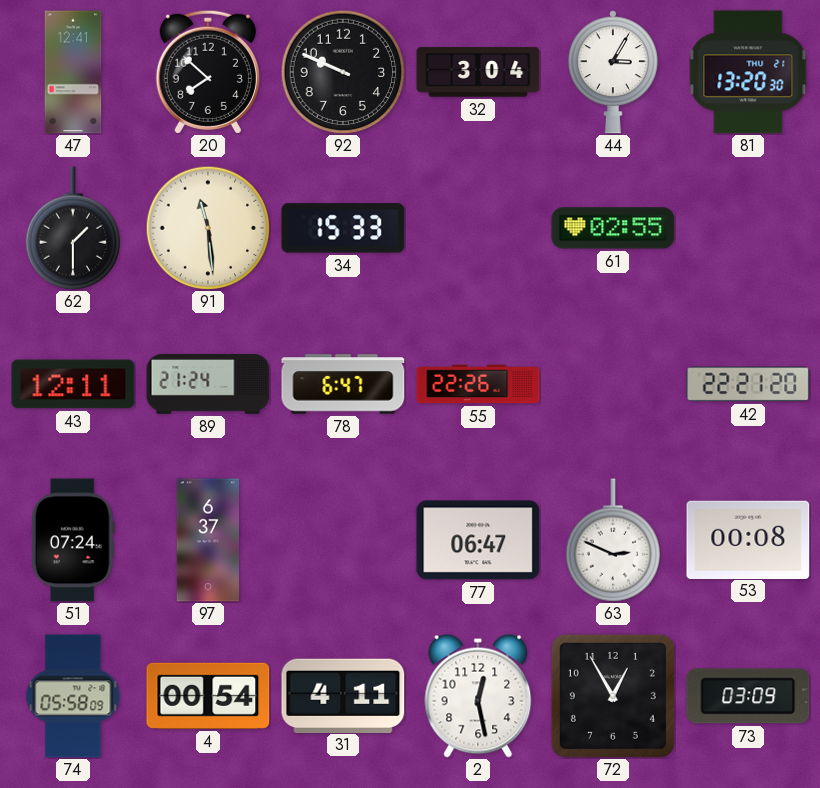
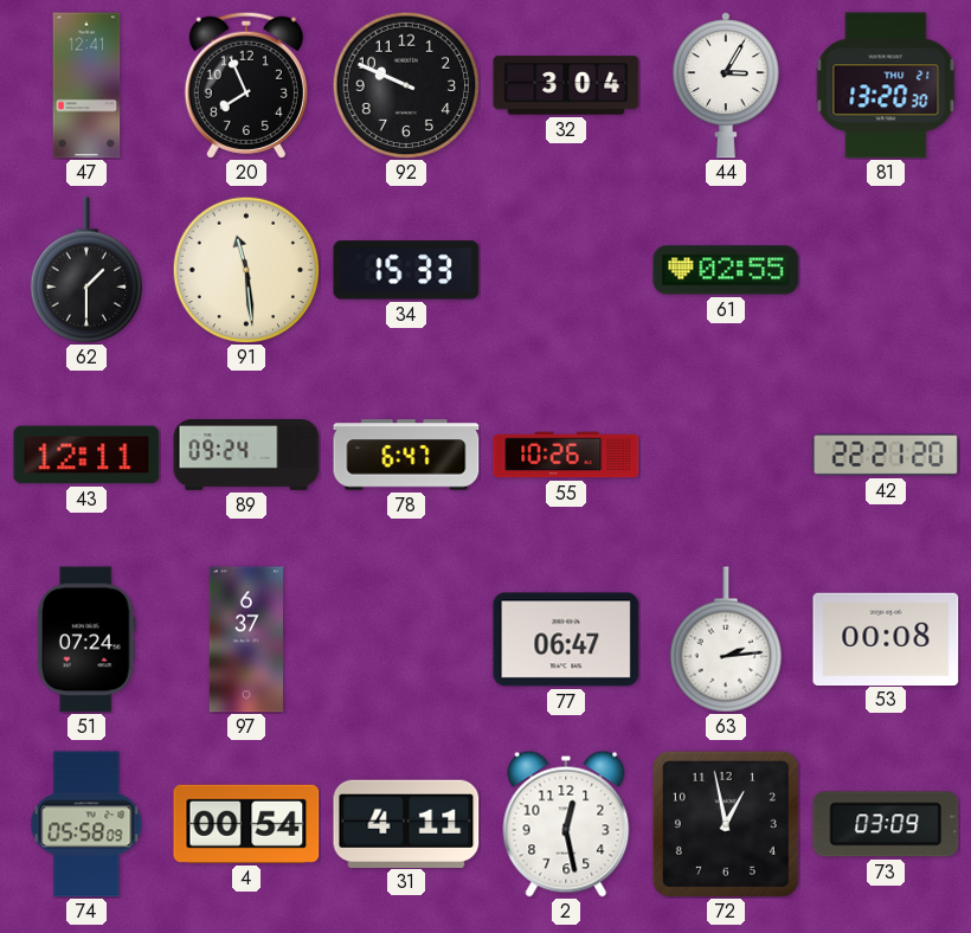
20: 7:52 -> 7:56 (246, 85)
89: 21:24 -> 09:24 (246, 456)
55: 22:26 -> 10:26 (566, 455)
63: 2:49 -> 2:14 (725, 639)
72: 12:55 -> 12:58 (726, 824)
